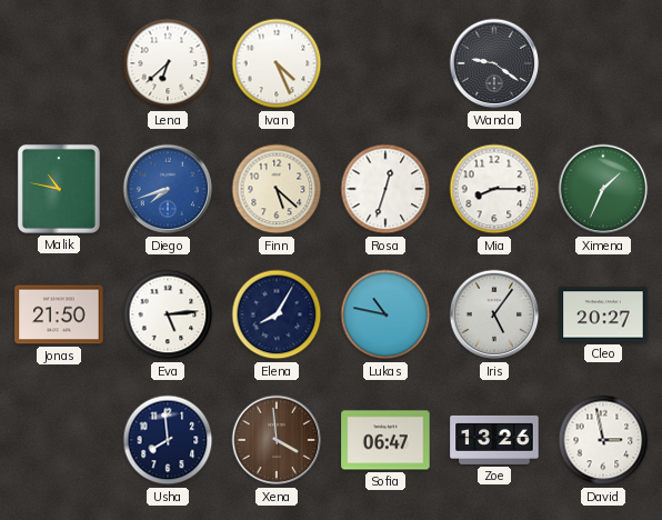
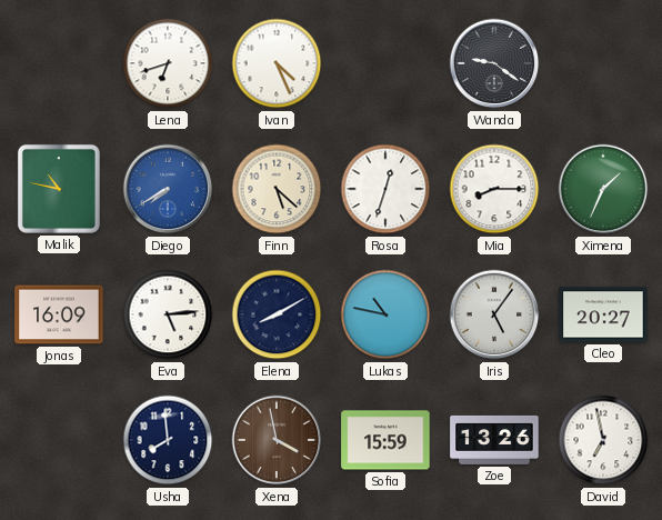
Lena: 6:38 -> 6:42 (168, 63)
Diego: 7:42 -> 7:40 (168, 189)
Jonas: 21:50 -> 16:09 (59, 314)
Elena: 8:05 -> 8:10 (277, 314)
Xena: 3:59 -> 3:58 (277, 440)
Sofia: 06:47 -> 15:59 (385, 440)
David: 2:58 -> 6:58 (603, 440)
